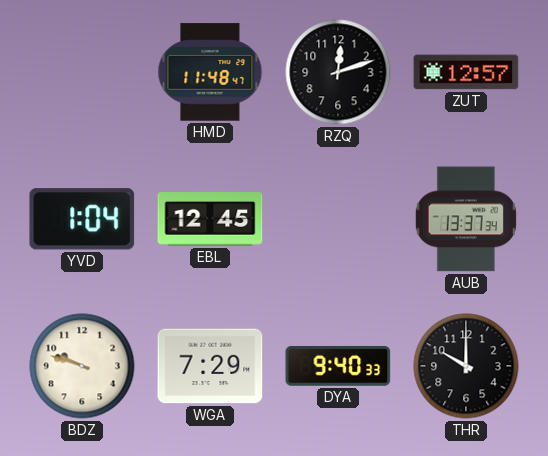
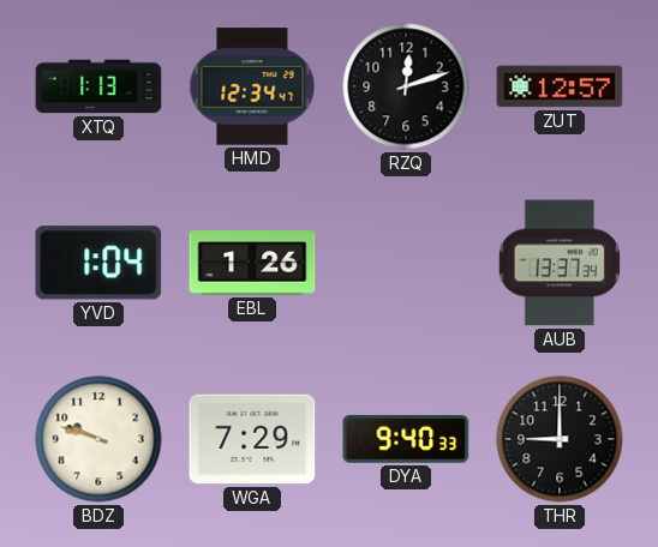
XTQ: none -> 1:13 (98, 86)
HMD: 11:48 -> 12:34 (252, 86)
EBL: 12:45 -> 1:26 (252, 263)
THR: 10:00 -> 9:00 (560, 439)
